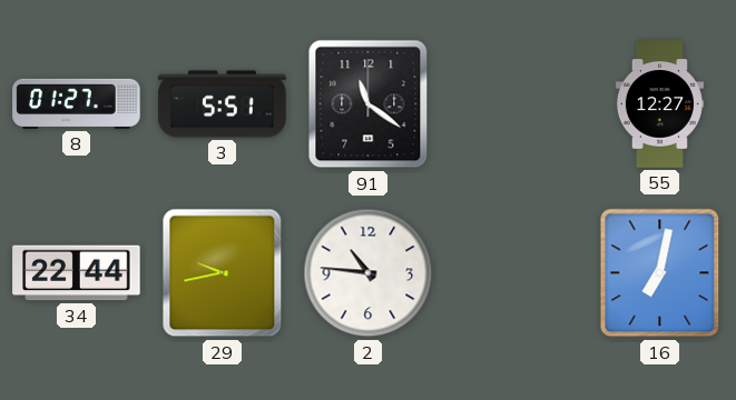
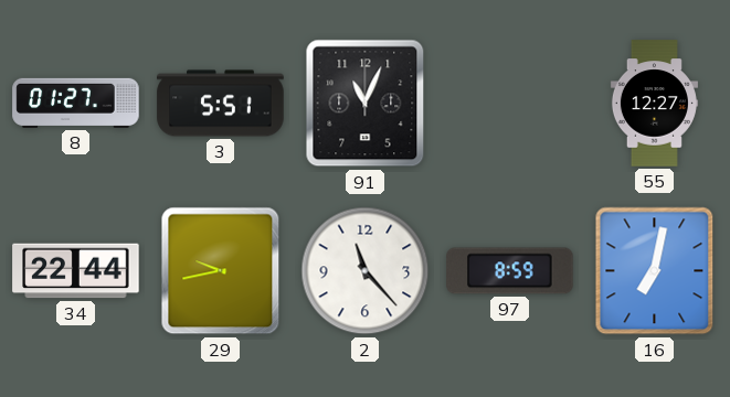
91: 11:21 -> 11:04 (366, 104)
2: 10:46 -> 11:23 (366, 271)
97: none -> 8:59 (510, 271)
